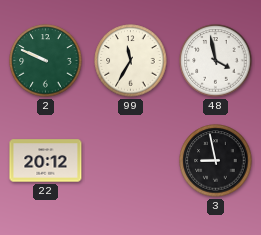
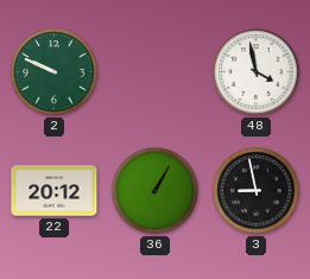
99: 11:35 -> none (131, 61)
36: none -> 1:05 (156, 191)
